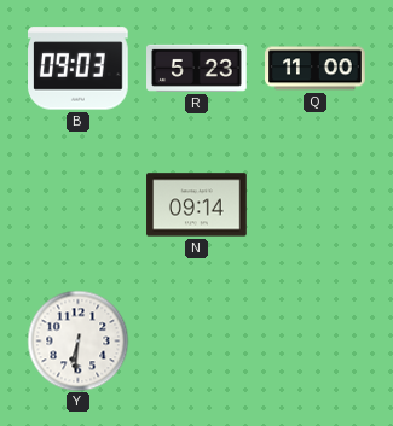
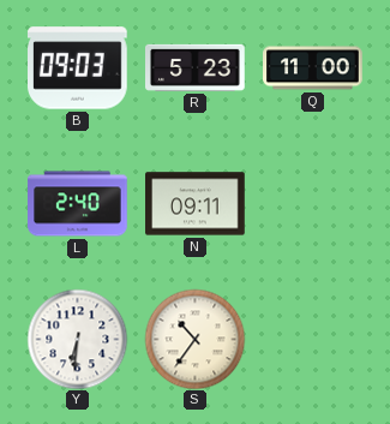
L: none -> 2:40 (78, 204)
N: 09:14 -> 09:11 (196, 204)
S: none -> 10:36 (194, 339)
